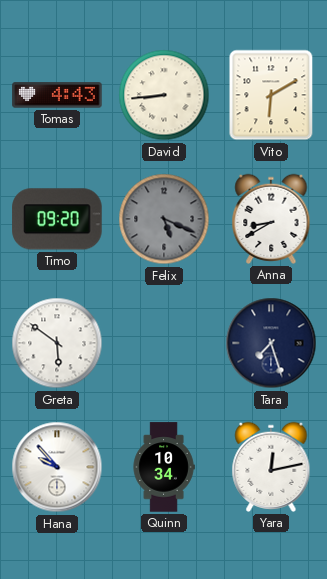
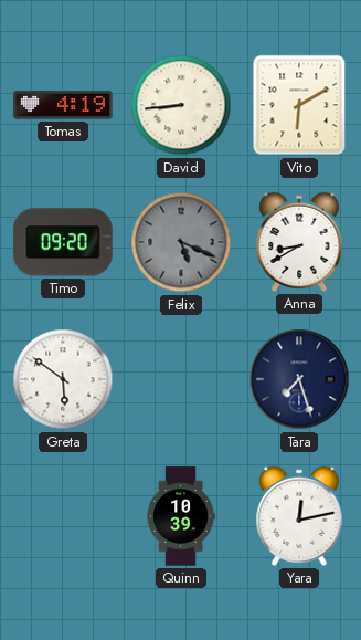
Tomas: 4:43 -> 4:19 (63, 105)
Hana: 9:53 -> none (57, 467)
Quinn: 10:34 -> 10:39 (181, 516)
